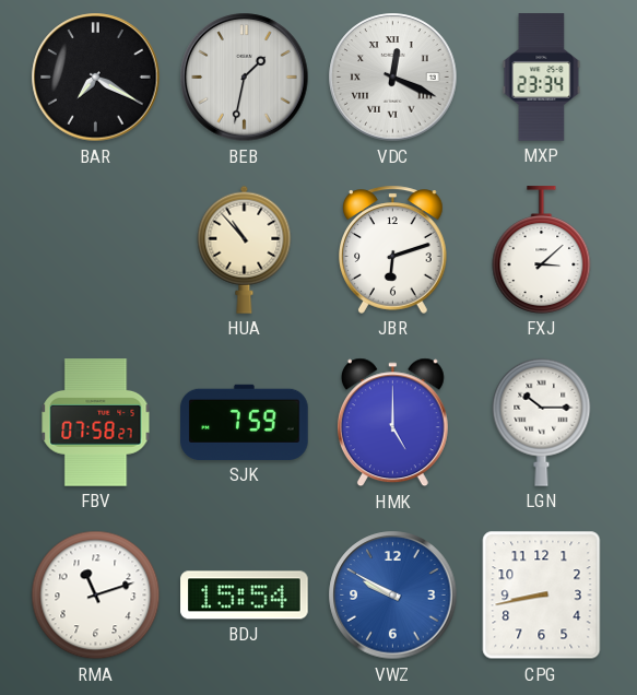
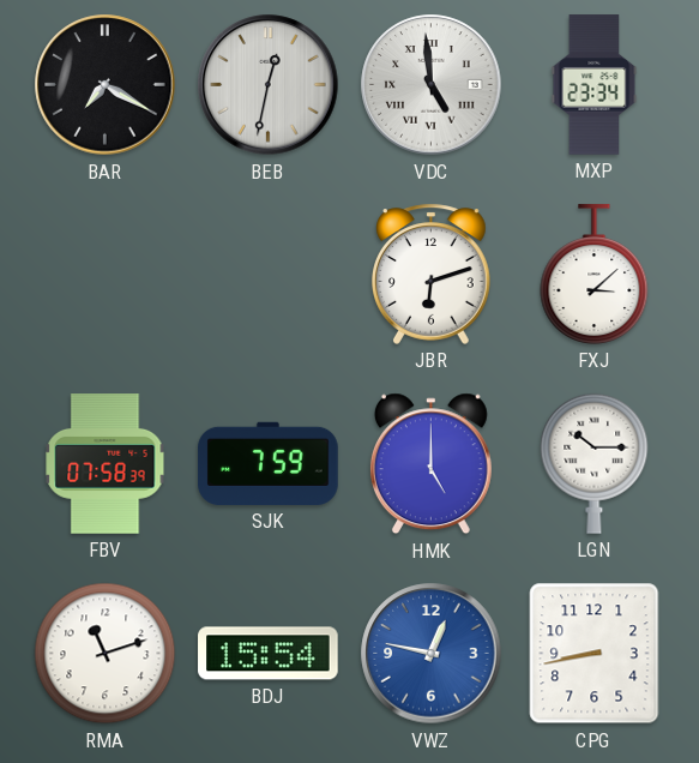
BEB: 1:32 -> 12:32 (269, 85)
VDC: 12:19 -> 4:59 (432, 85)
HUA: 10:53 -> none (245, 249)
FBV: 07:58:27 -> 07:58:39 (106, 464)
VWZ: 9:50 -> 12:47 (432, 654)
